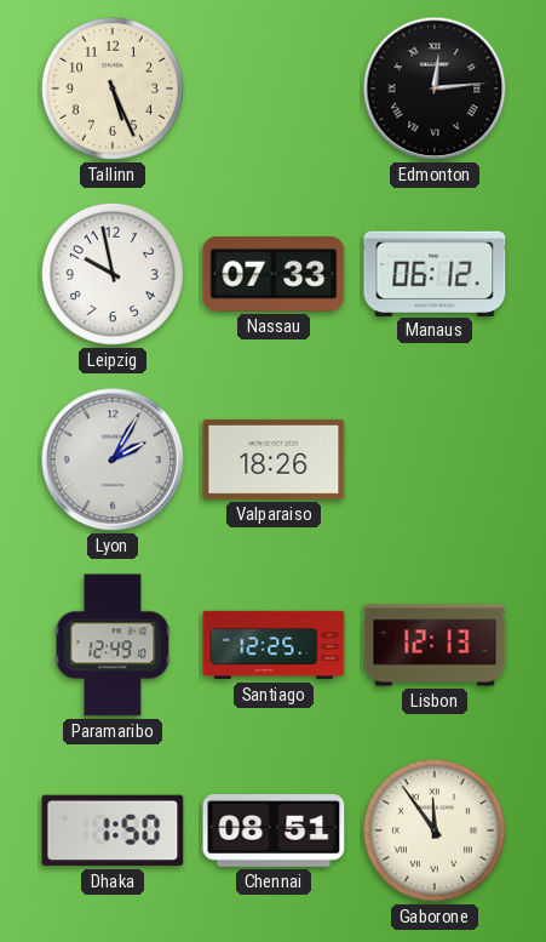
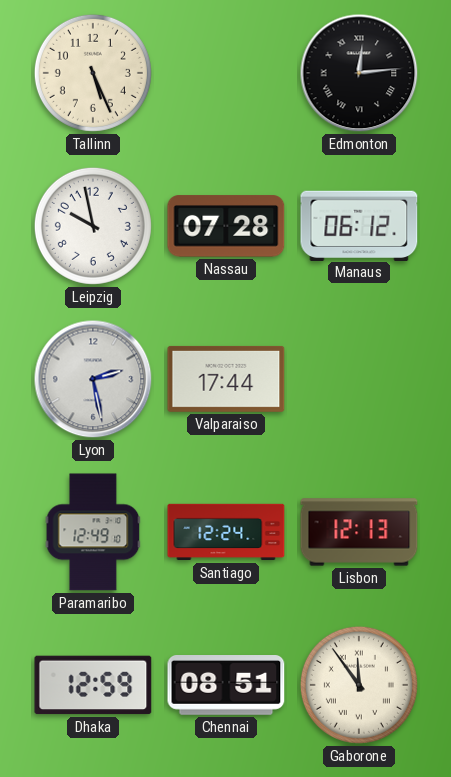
Nassau: 07:33 -> 07:28 (226, 226)
Lyon: 2:05 -> 2:28 (93, 379)
Valparaiso: 18:26 -> 17:44 (226, 379)
Santiago: 12:25 -> 12:24 (226, 532)
Dhaka: 1:50 -> 12:59 (93, 685)
